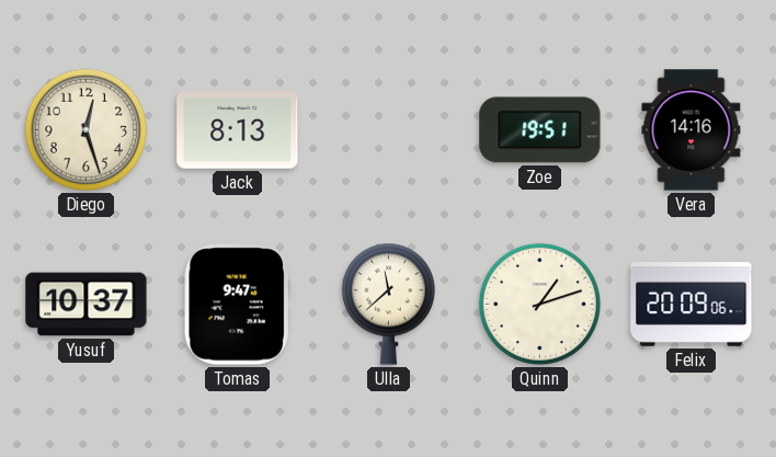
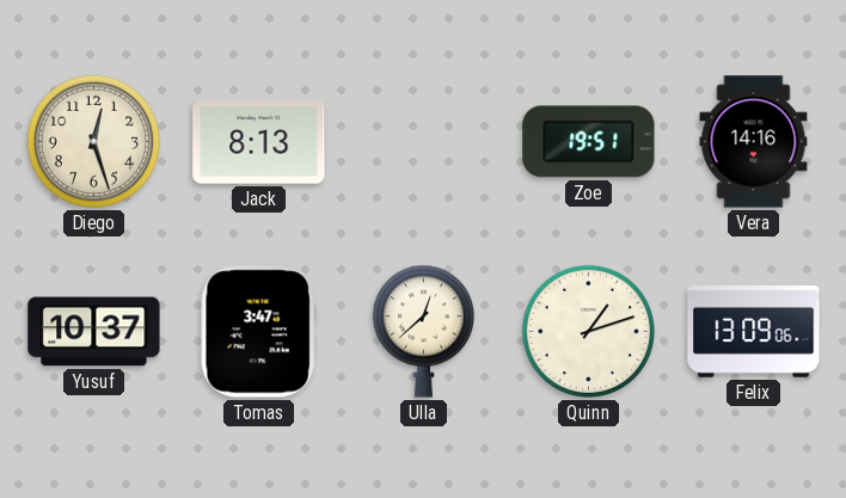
Tomas: 9:47 -> 3:47 (258, 332)
Ulla: 11:38 -> 12:38 (423, 331)
Felix: 20:09 -> 13:09 (754, 332)
